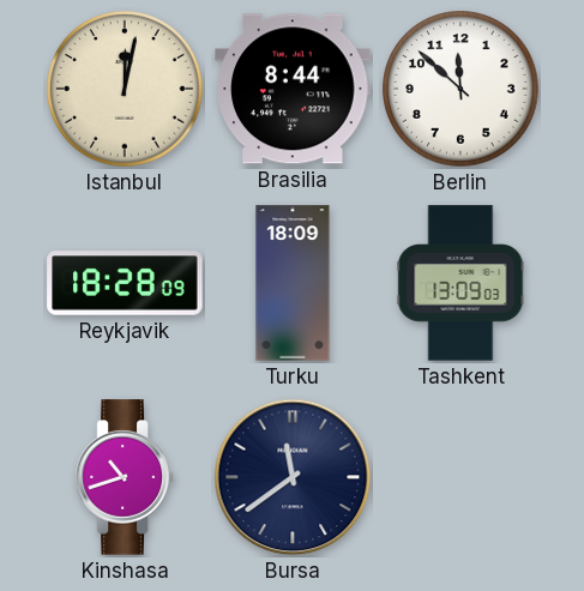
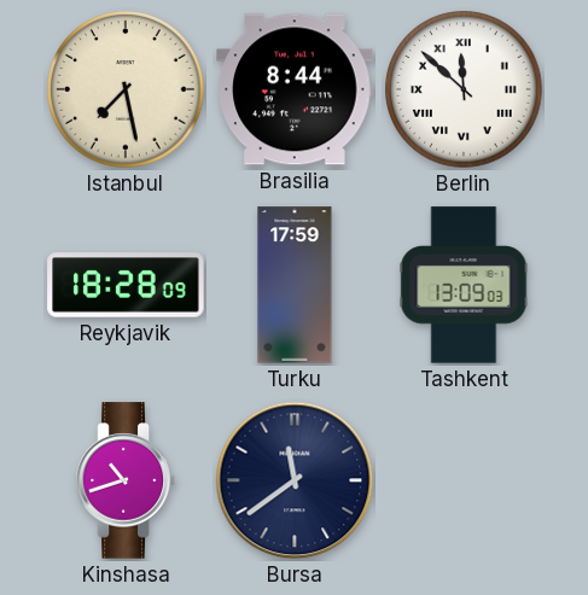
Istanbul: 12:02 -> 7:28 (126, 89)
Berlin numerals: Arabic -> Roman (464, 89)
Turku: 18:09 -> 17:59 (295, 285)
